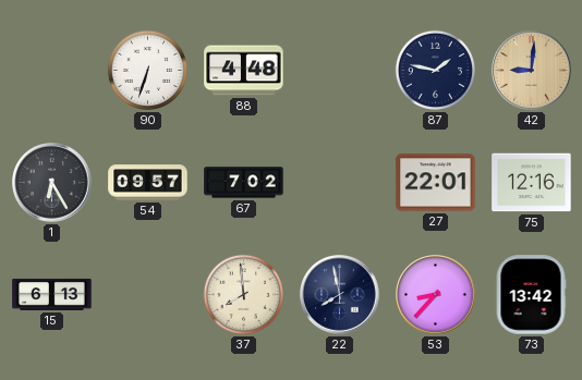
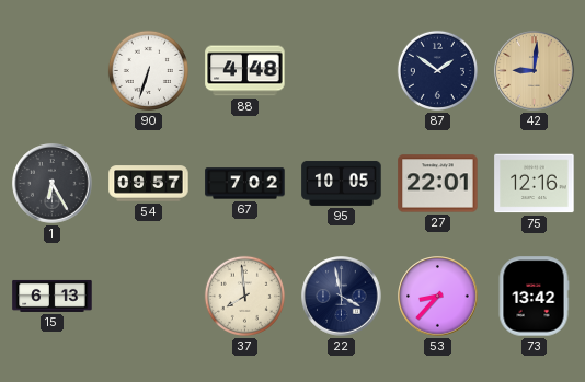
87: 1:47 -> 1:51 (437, 70)
95: none -> 10:05 (342, 183)
22: 7:58 -> 3:58 (342, 297)
